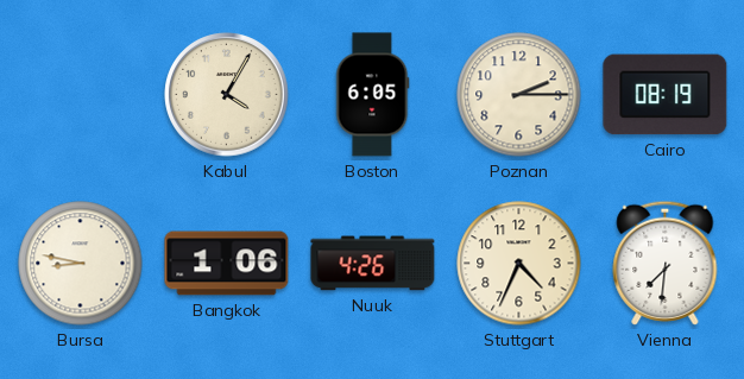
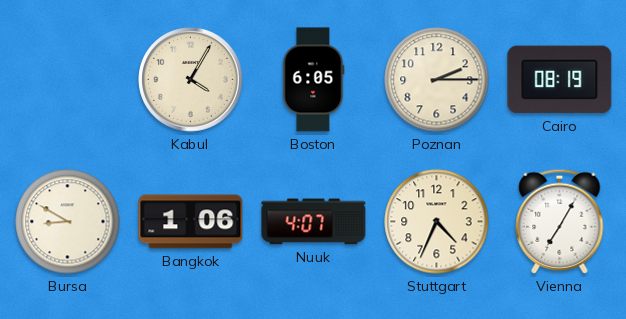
Bursa: 8:47 -> 8:50 (68, 222)
Nuuk: 4:26 -> 4:07 (314, 222)
Vienna: 7:31 -> 7:05 (560, 221)
